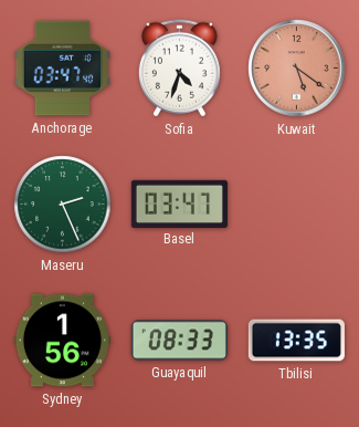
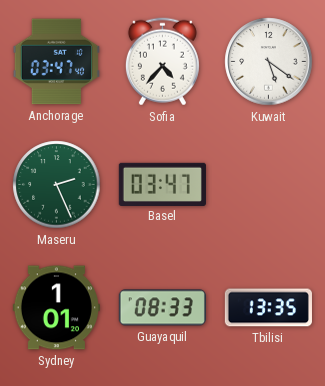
Sofia: 4:33 -> 4:37 (162, 62)
Kuwait dial: salmon -> white (269, 62)
Sydney: 1:56 -> 1:01 (56, 308)
